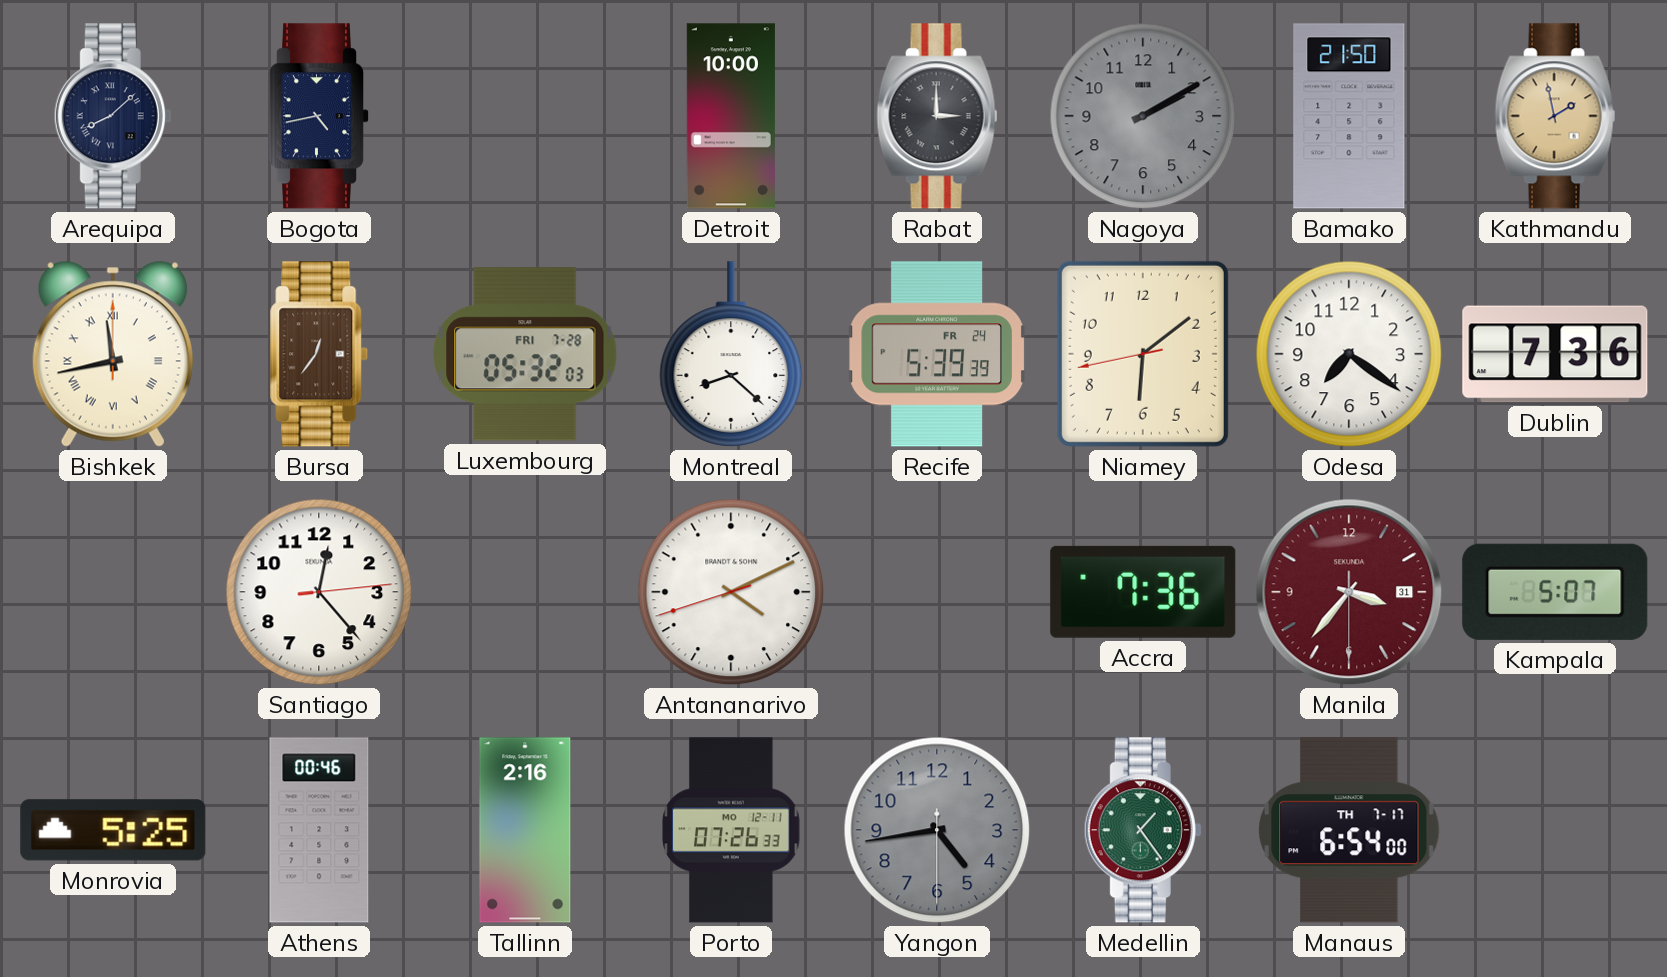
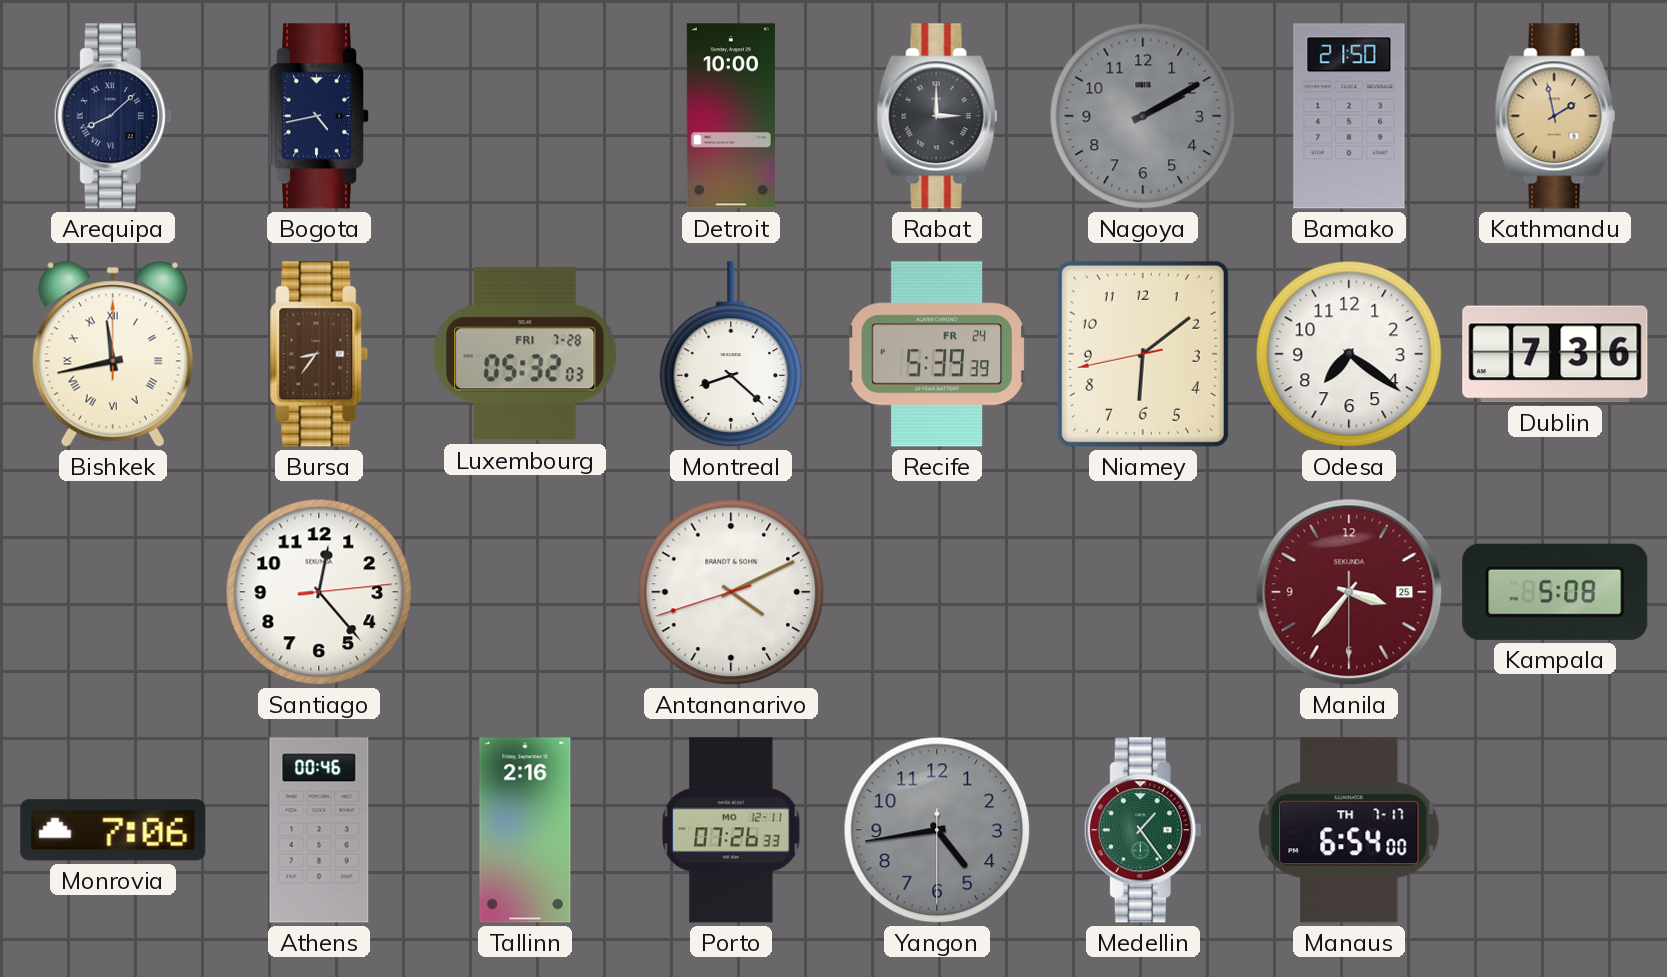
Bursa: 12:36 -> 8:36 (319, 354)
Accra: 7:36 -> none (1143, 592)
Manila date: 31 -> 25 (1349, 592)
Kampala: 5:07 -> 5:08 (1555, 592)
Monrovia: 5:25 -> 7:06 (113, 830)
